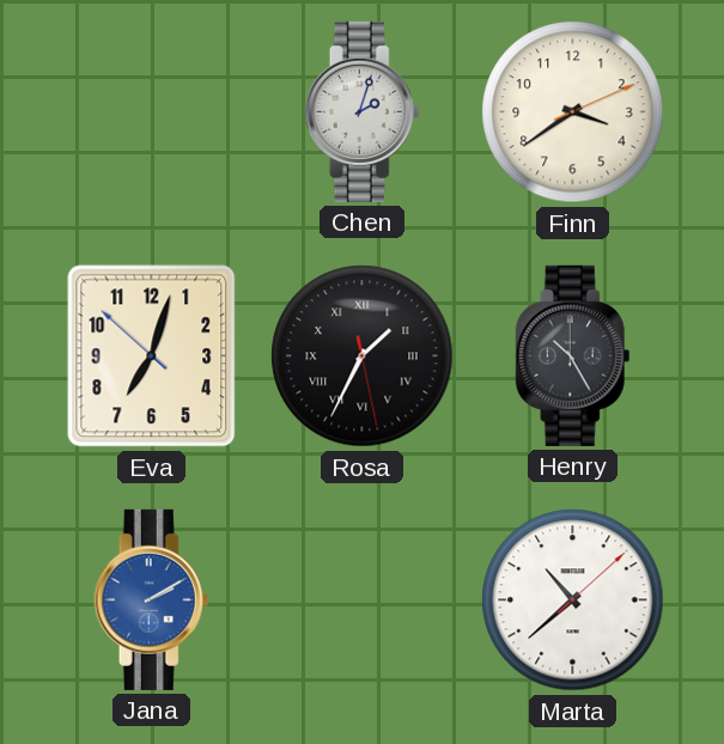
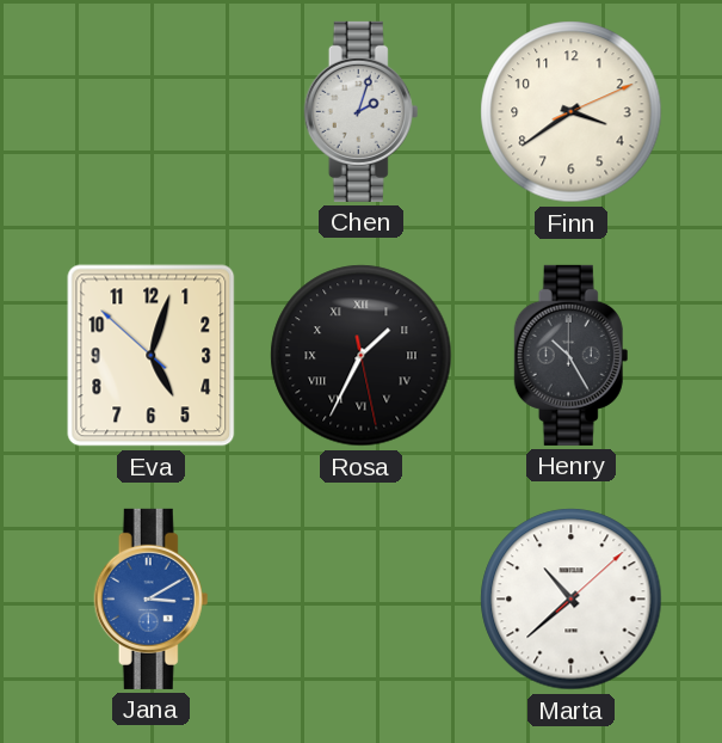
Eva: 7:02 -> 5:02 (152, 356)
Jana: 2:10 -> 3:10 (152, 598)
